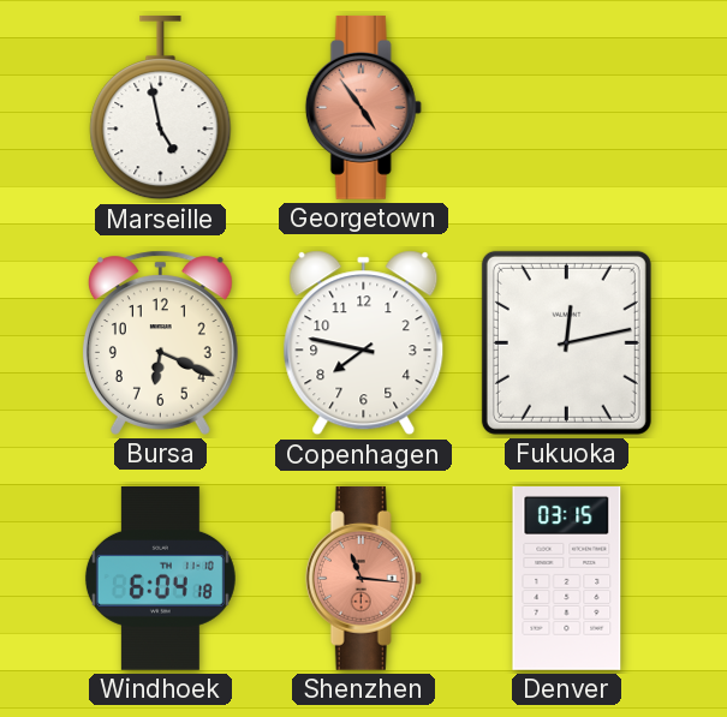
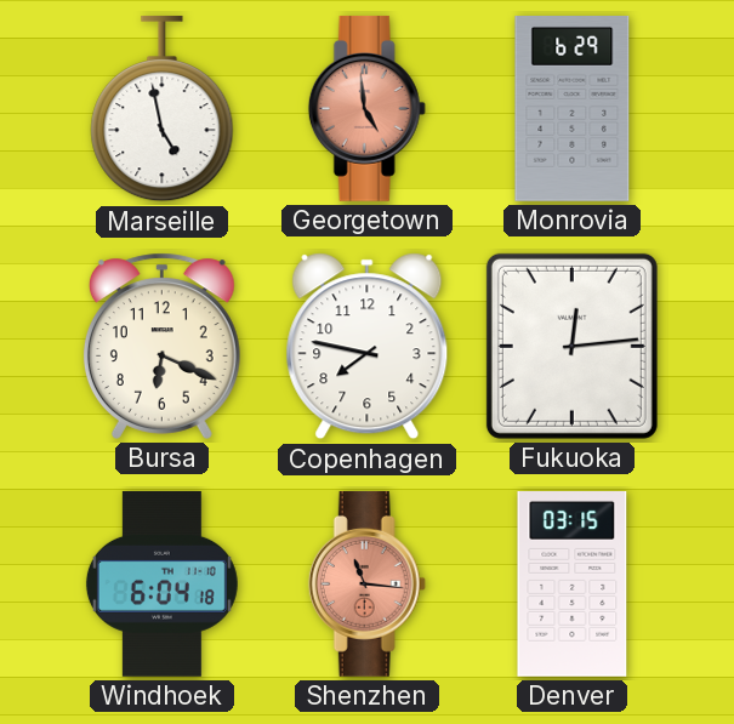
Georgetown: 4:54 -> 4:59 (366, 108)
Monrovia: none -> 6:29 (573, 109)
Fukuoka: 12:13 -> 12:14 (571, 346)
